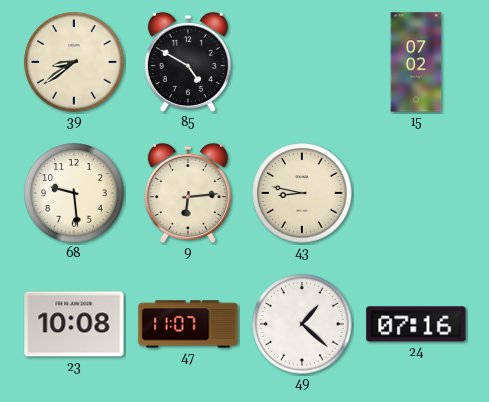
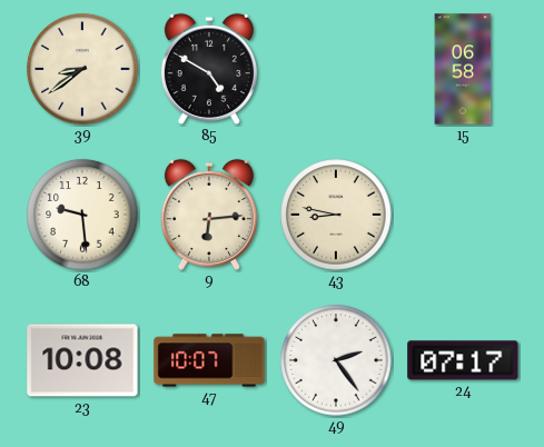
15: 07:02 -> 06:58 (463, 69)
47: 11:07 -> 10:07 (209, 360)
49: 1:22 -> 2:24 (336, 360)
24: 07:16 -> 07:17 (463, 360)
